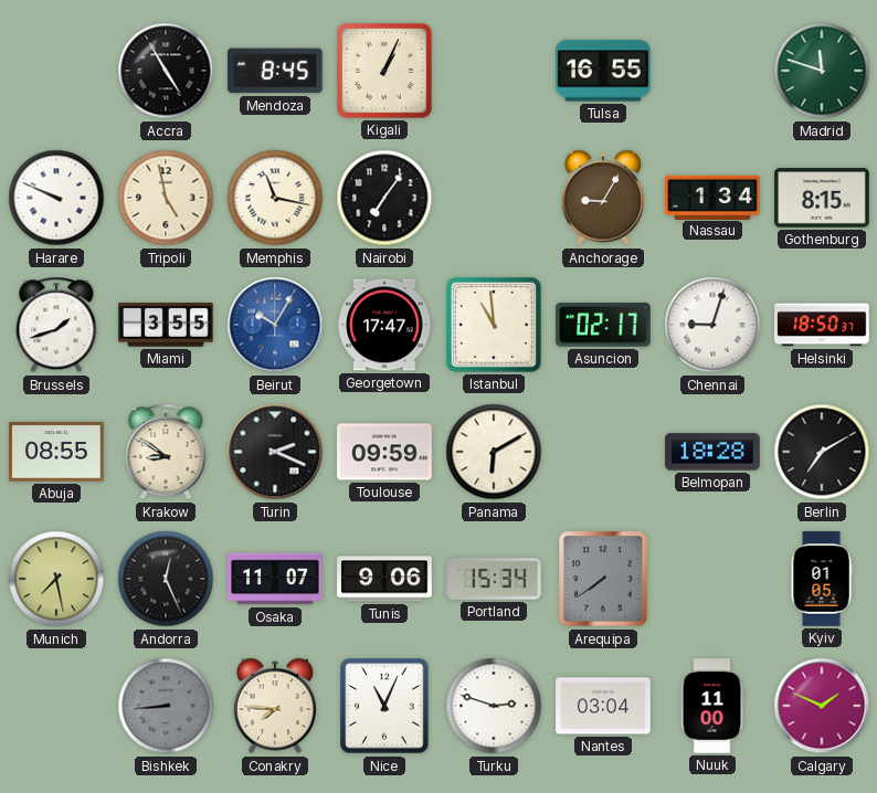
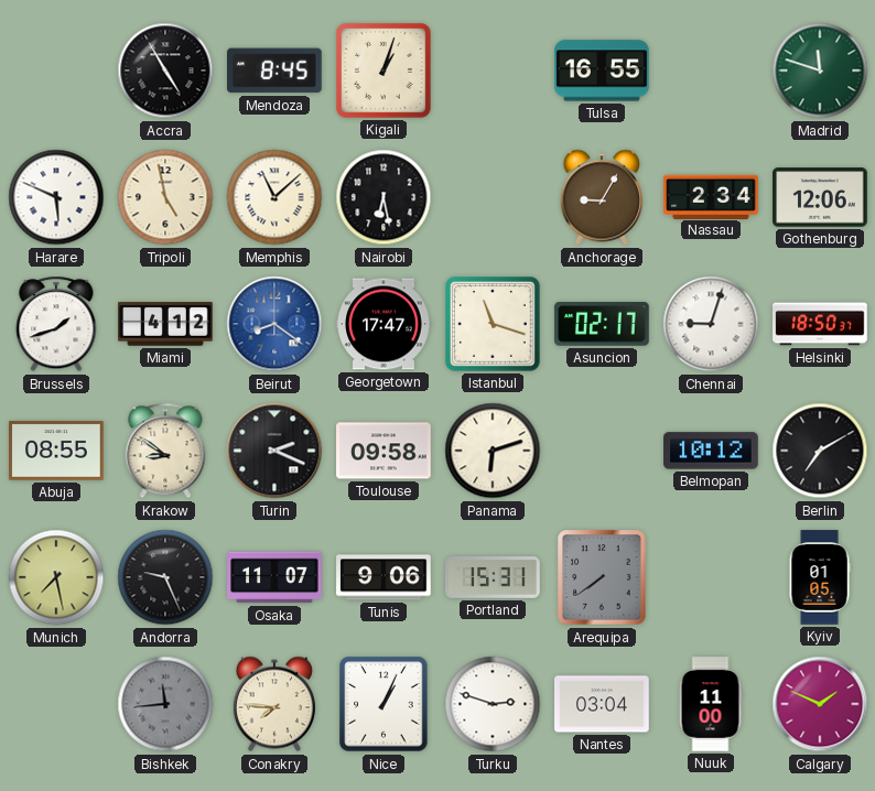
Kigali: 1:04 -> 1:03 (385, 72)
Harare: 9:49 -> 5:49 (56, 197)
Memphis: 11:17 -> 11:08 (274, 197)
Nairobi: 7:06 -> 6:28 (384, 197)
Nassau: 1:34 -> 2:34 (711, 196)
Gothenburg: 8:15 -> 12:06 (820, 197)
Miami: 3:55 -> 4:12 (165, 324)
Beirut: 10:05 -> 8:21 (274, 324)
Istanbul: 10:59 -> 11:18 (494, 325)
Toulouse: 09:59 -> 09:58 (384, 451)
Panama: 6:10 -> 6:12 (493, 451)
Belmopan: 18:28 -> 10:12 (711, 451)
Andorra: 12:26 -> 9:26 (165, 577)
Portland: 15:34 -> 15:31 (493, 578)
Bishkek: 8:44 -> 11:44 (165, 704)
Nice: 11:04 -> 1:04 (384, 704)
